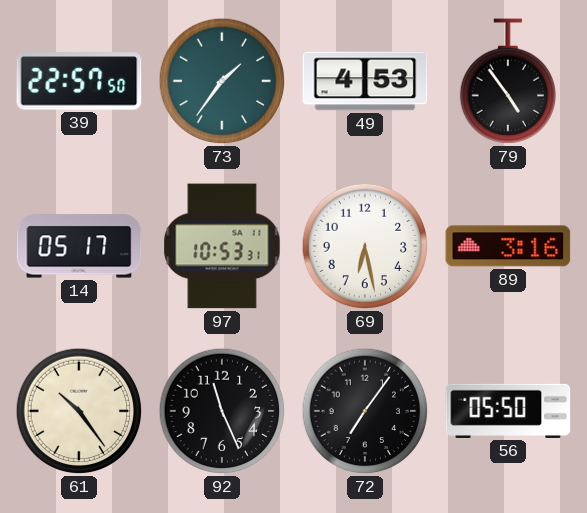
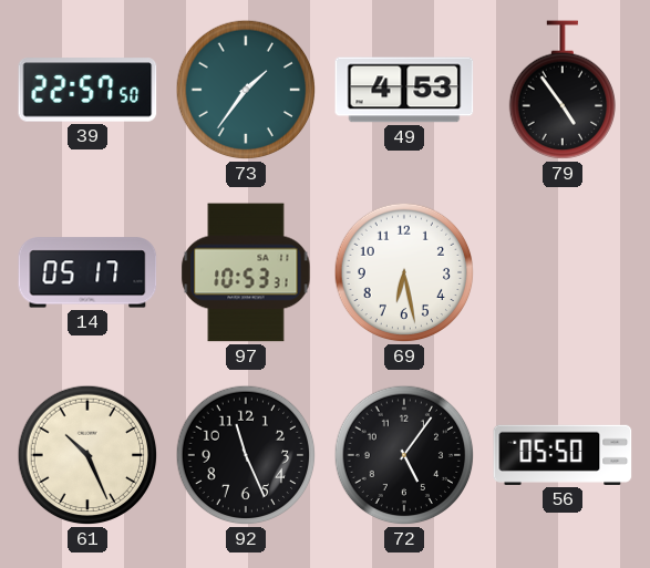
89: 3:16 -> none (508, 246)
61: 10:24 -> 10:26 (87, 455)
72: 7:06 -> 5:06 (404, 455)
